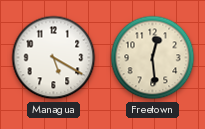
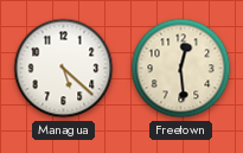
Managua: 5:20 -> 5:22 (64, 69)
